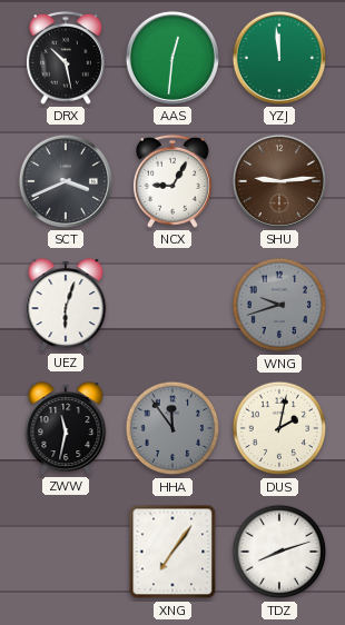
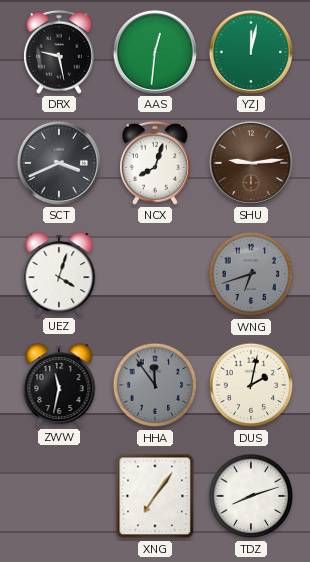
DRX: 10:28 -> 9:28 (59, 52)
YZJ: 11:59 -> 12:02 (251, 52)
NCX: 9:05 -> 8:03 (155, 163)
UEZ: 6:03 -> 4:03 (59, 274)
WNG: 9:42 -> 6:42 (251, 274)
